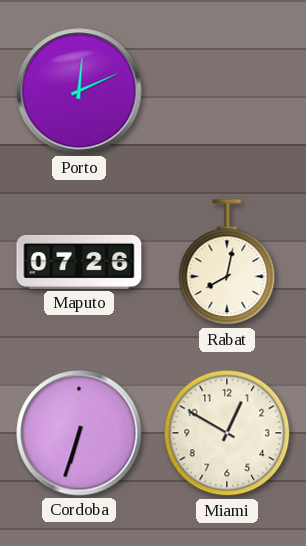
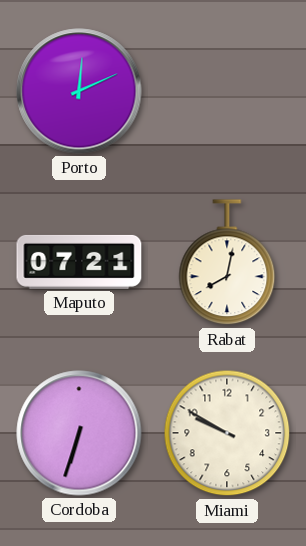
Maputo: 07:26 -> 07:21 (79, 262)
Miami: 12:50 -> 9:50 (227, 433)
